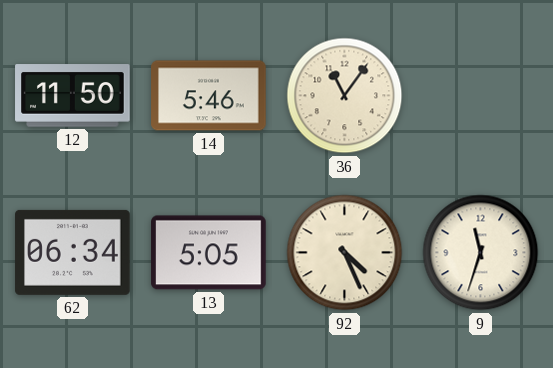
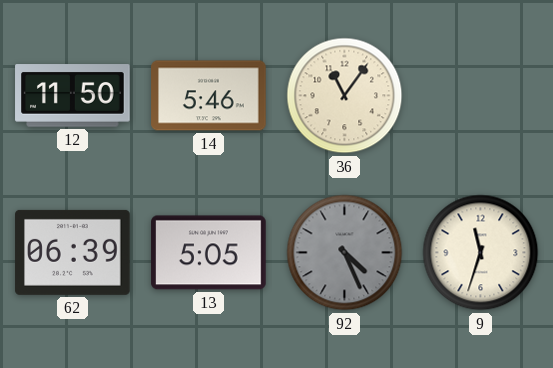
62: 06:34 -> 06:39 (73, 252)
92 dial: cream -> grey (345, 253)
